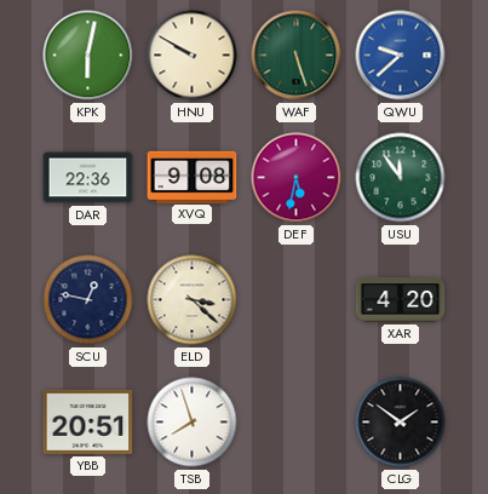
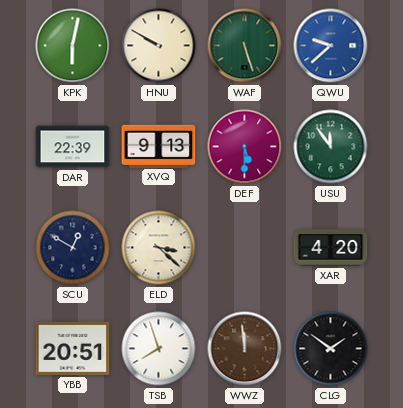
DAR: 22:36 -> 22:39 (73, 147)
XVQ: 9:08 -> 9:13 (159, 146)
DEF: 5:32 -> 5:30 (245, 147)
SCU: 12:47 -> 12:50 (73, 248)
WWZ: none -> 11:59 (245, 349)
